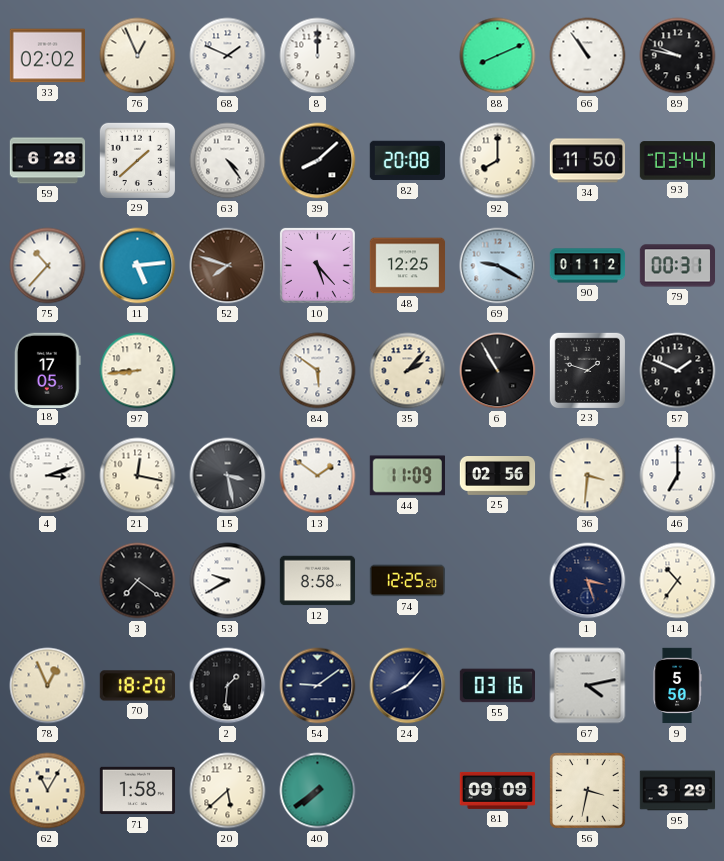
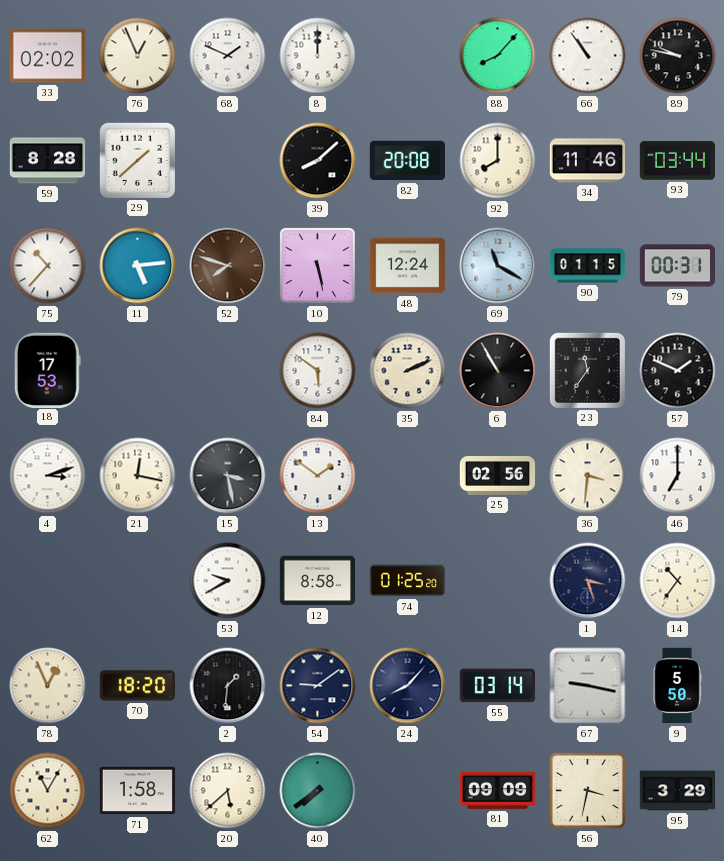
88: 8:11 -> 8:07 (498, 56)
59: 6:28 -> 8:28 (48, 161)
63: 4:24 -> none (228, 161)
34: 11:50 -> 11:46 (588, 161)
10: 5:23 -> 5:28 (317, 265)
48: 12:25 -> 12:24 (408, 266)
69: 9:20 -> 11:20 (498, 266)
90: 01:12 -> 01:15 (588, 266)
18: 17:05 -> 17:53 (47, 370)
97: 8:44 -> none (138, 371)
35: 2:07 -> 2:11 (408, 371)
23: 1:48 -> 11:36 (587, 370)
44: 11:09 -> none (407, 476)
3: 7:21 -> none (138, 581)
74: 12:25 -> 01:25 (407, 581)
55: 03:16 -> 03:14 (497, 686)
67: 4:13 -> 9:17 (588, 686)
